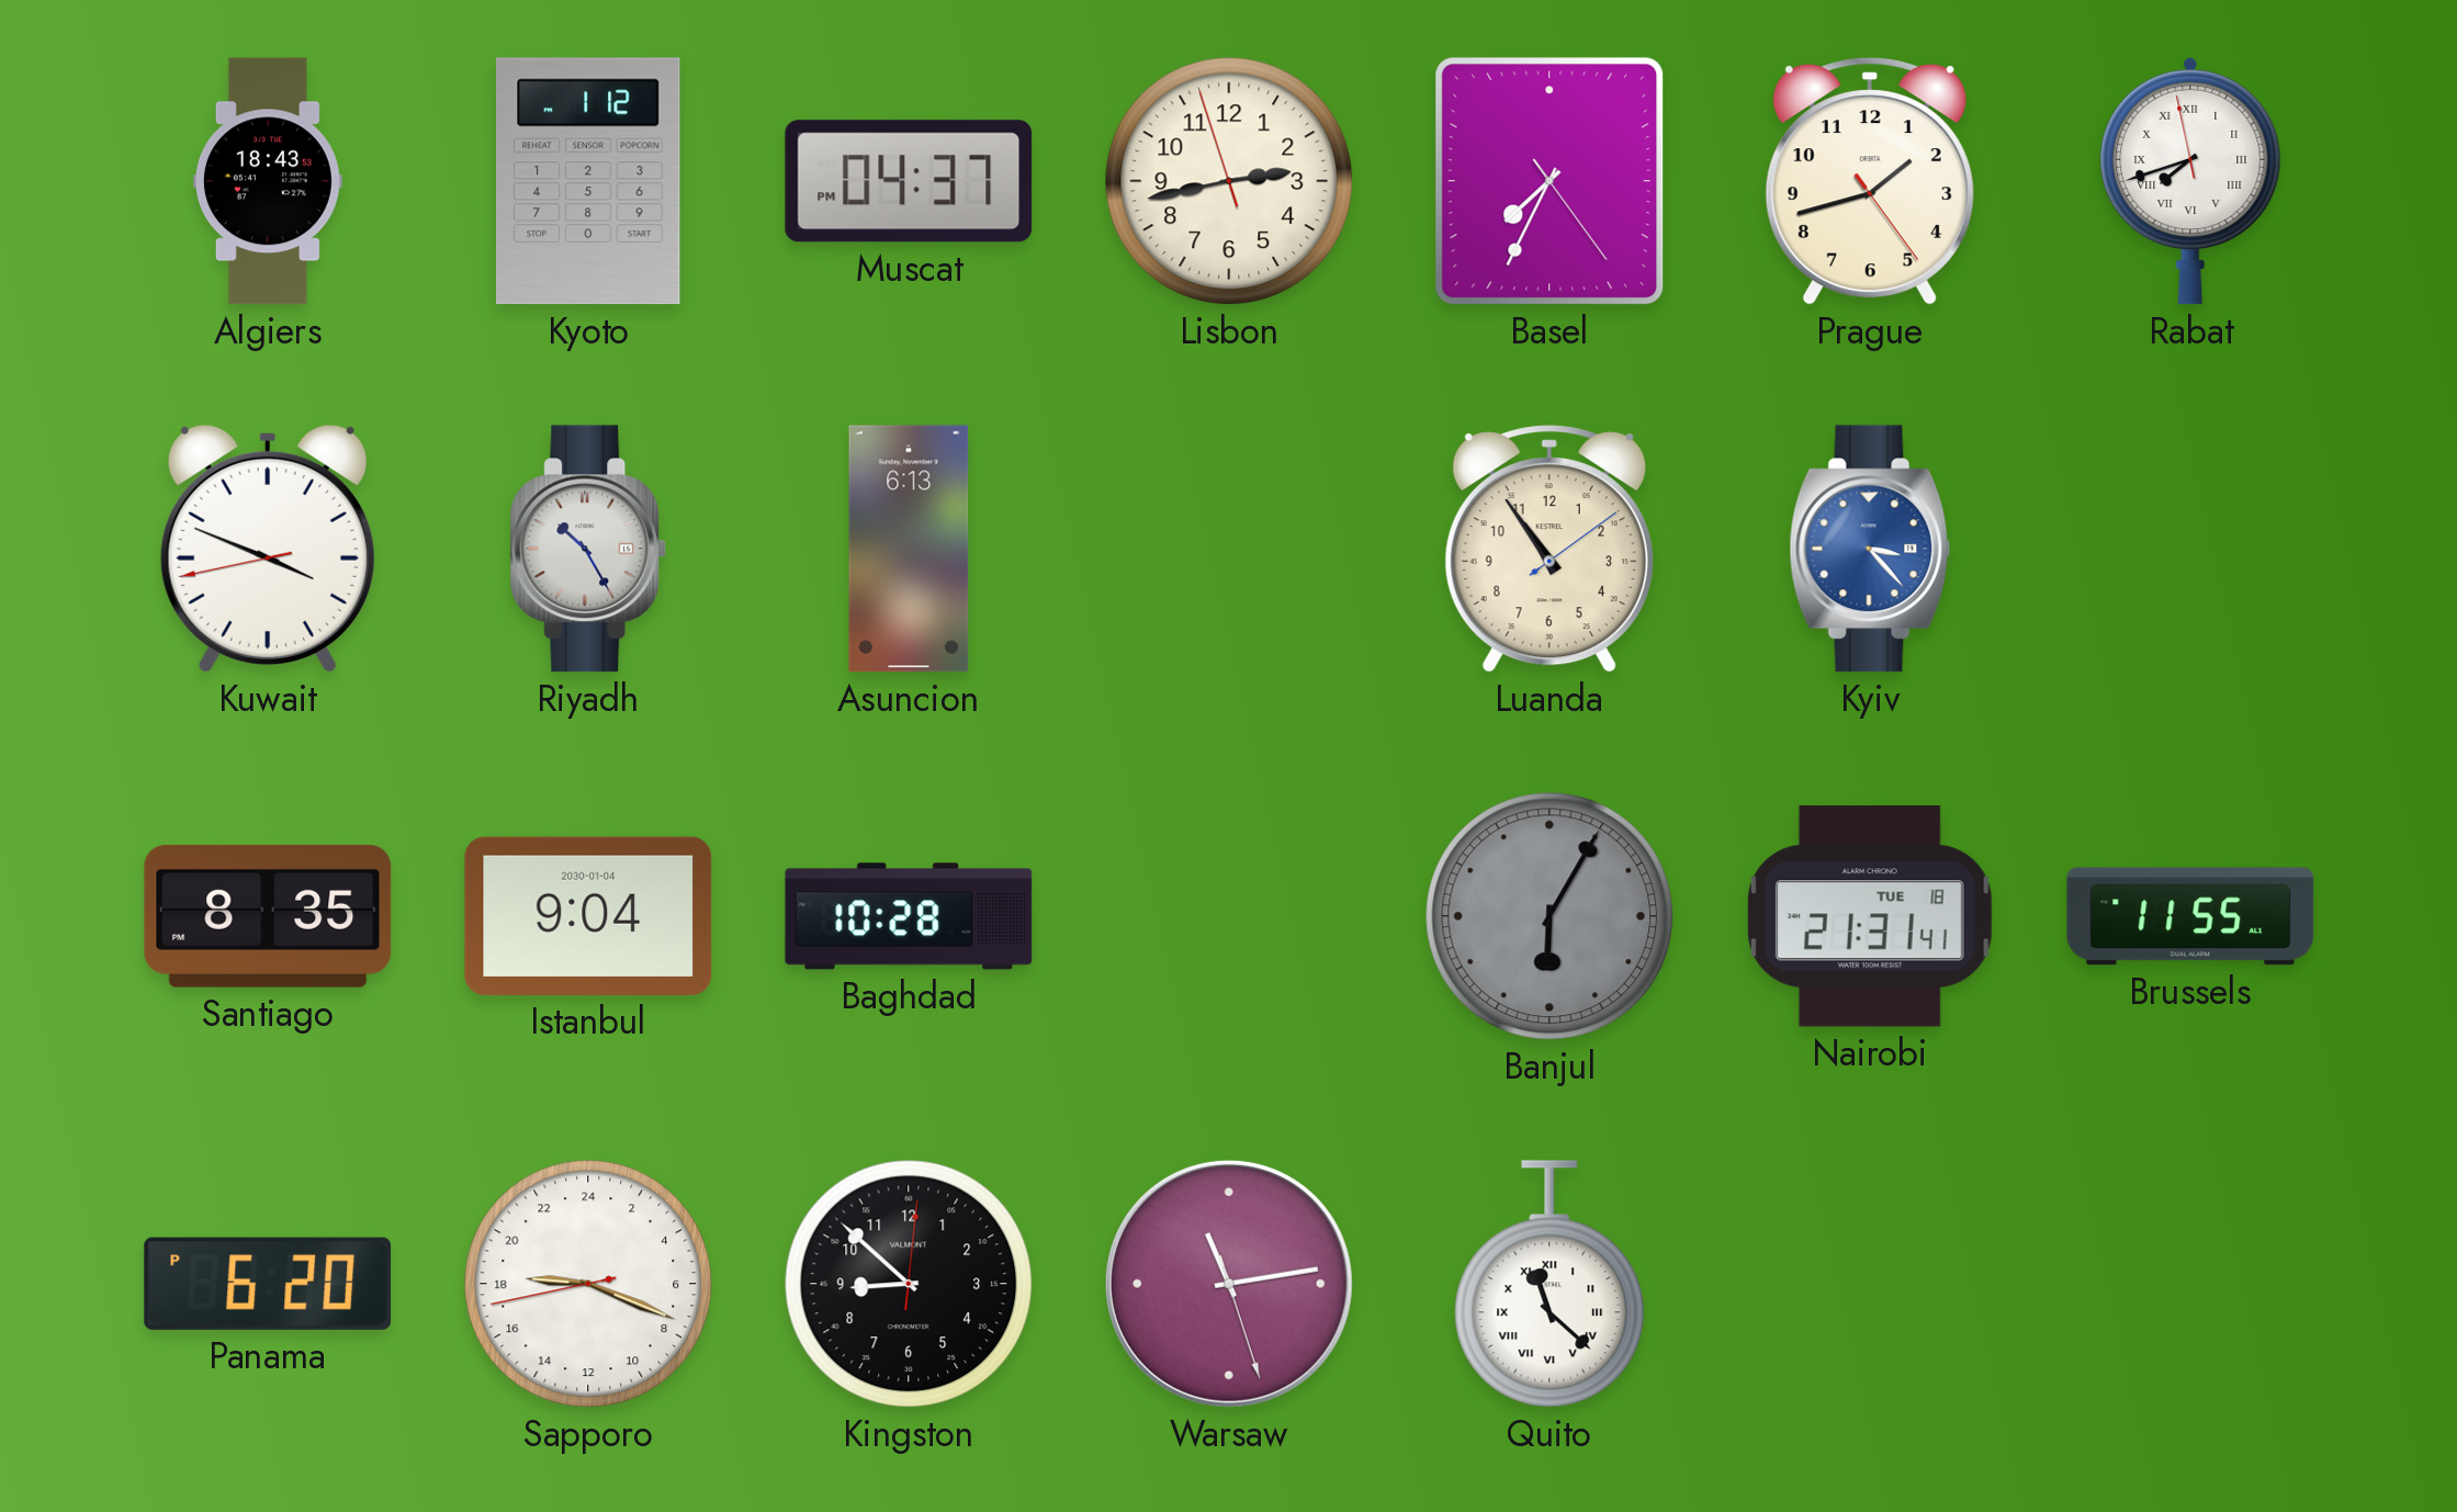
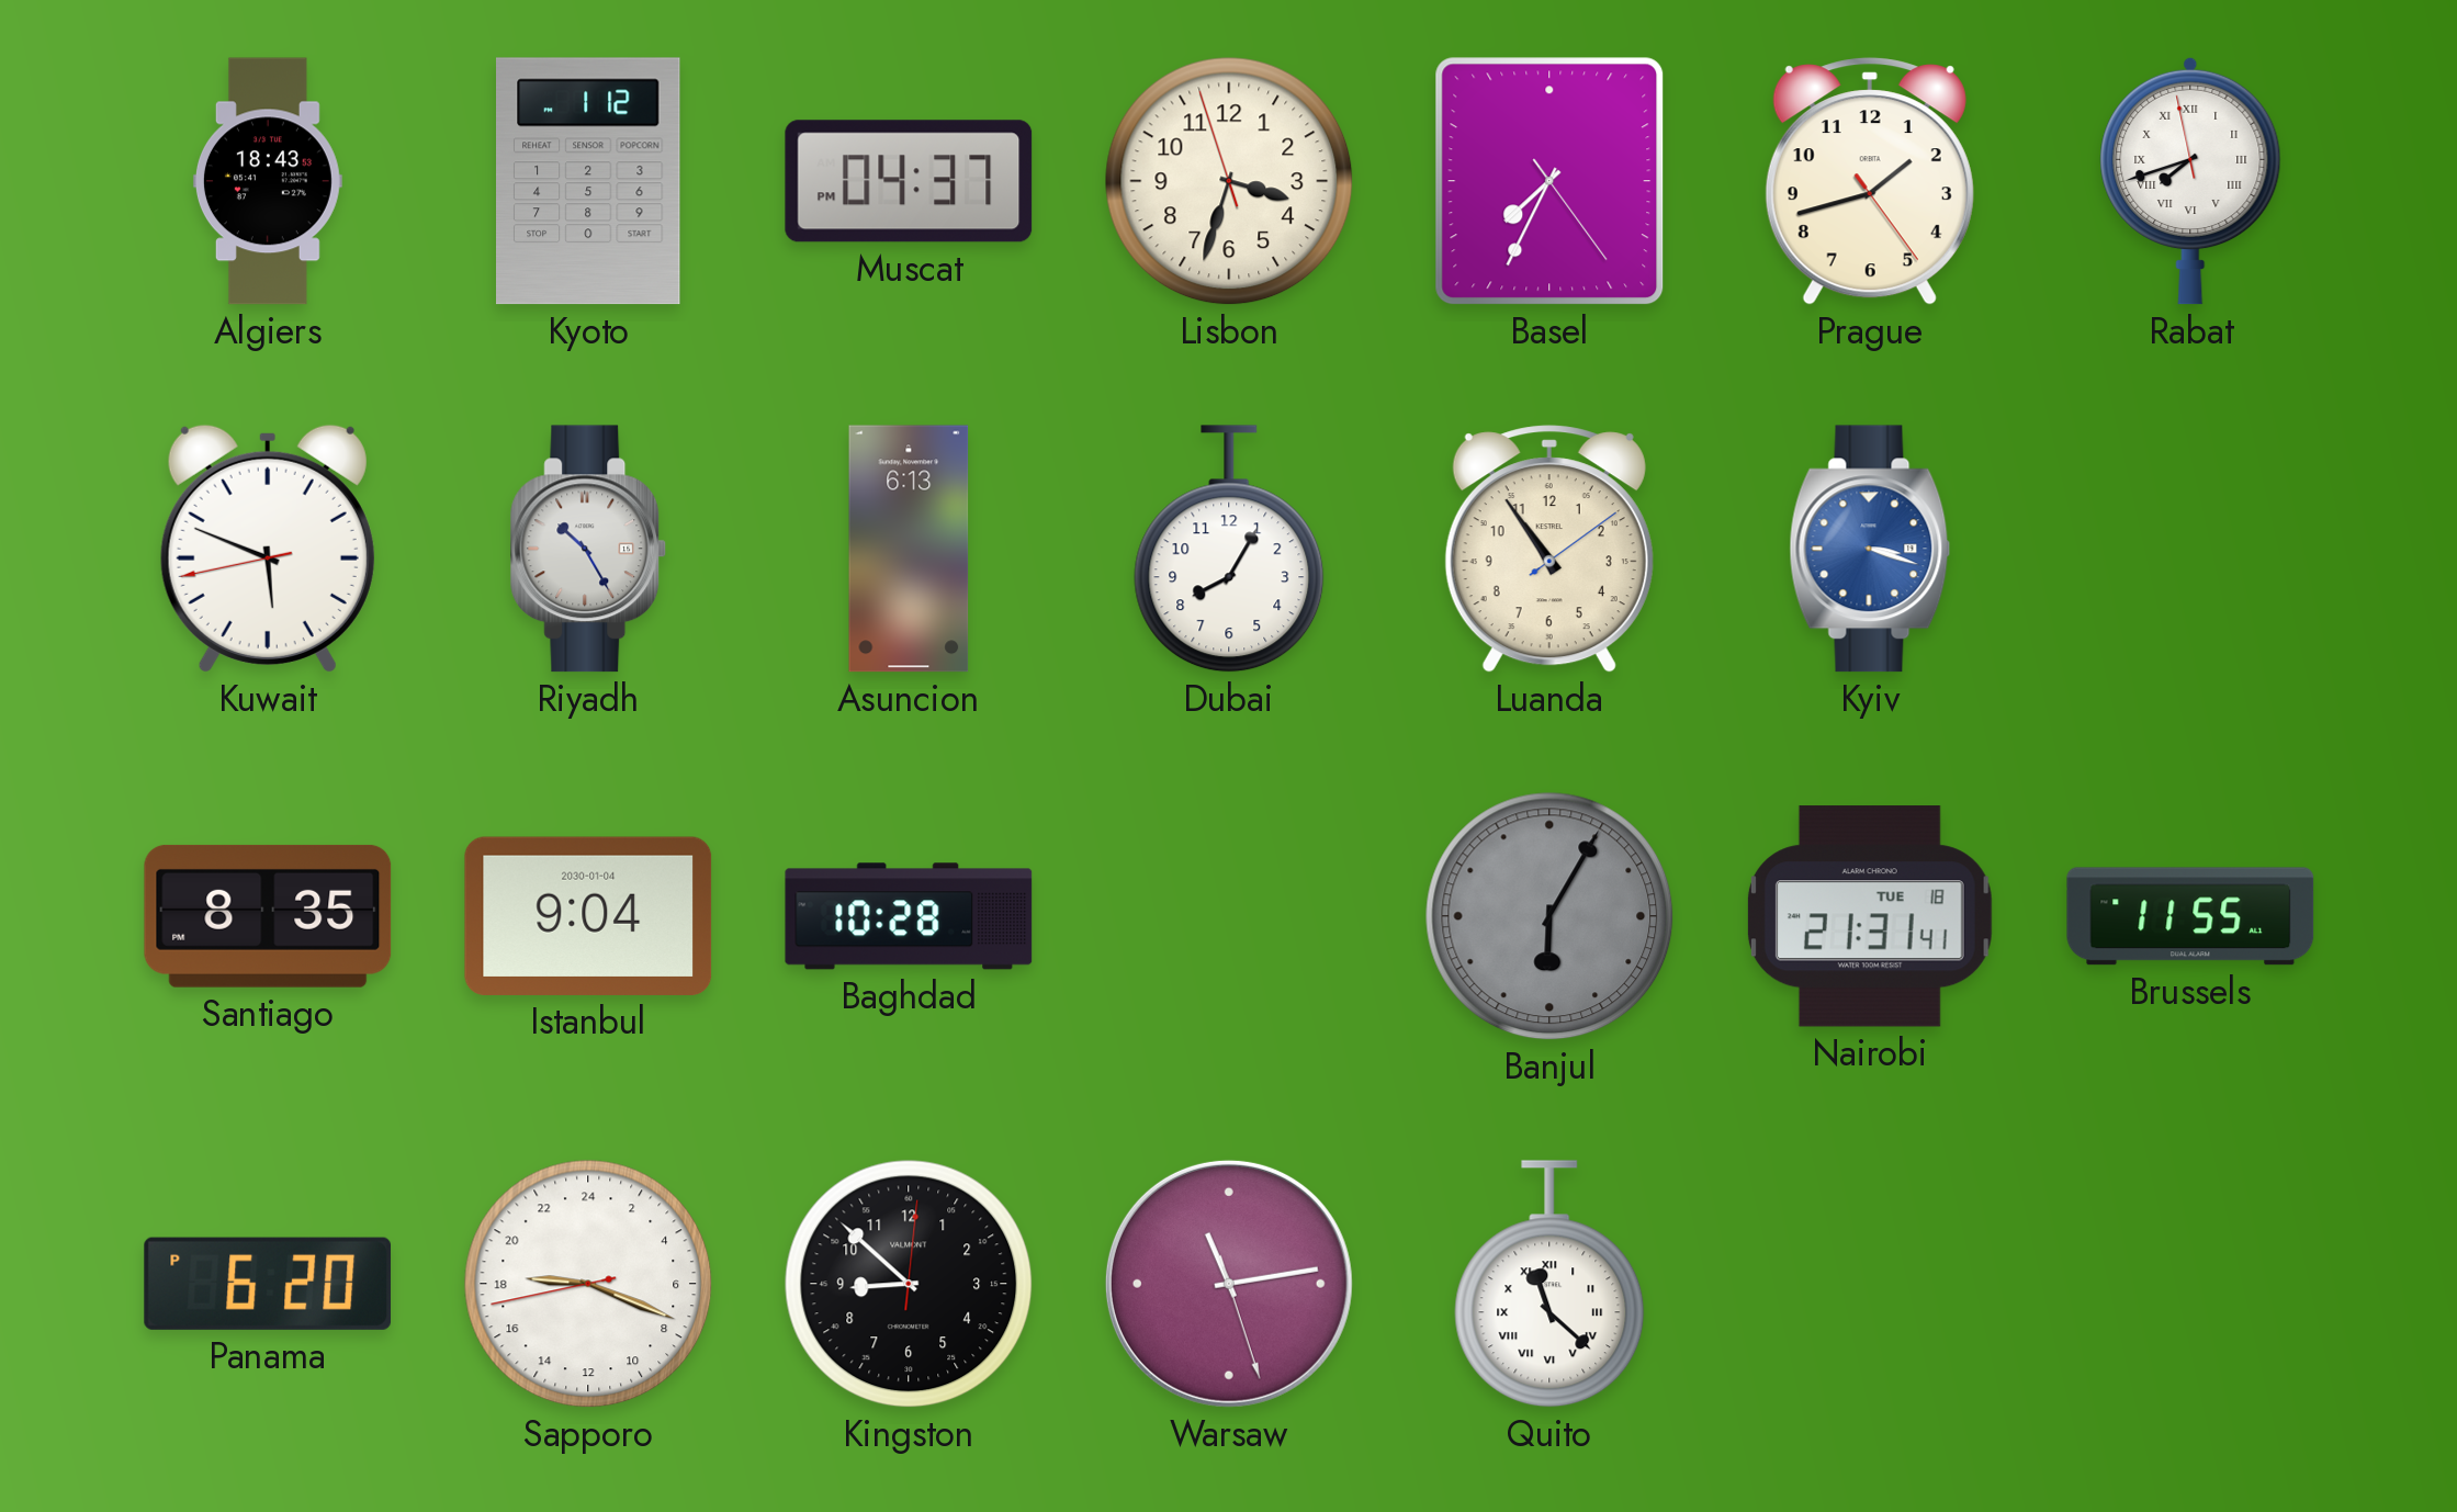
Lisbon: 2:42 -> 3:32 (1229, 181)
Kuwait: 3:48 -> 5:48 (268, 549)
Dubai: none -> 8:05 (1229, 549)
Kyiv: 3:23 -> 3:18 (1870, 549)
